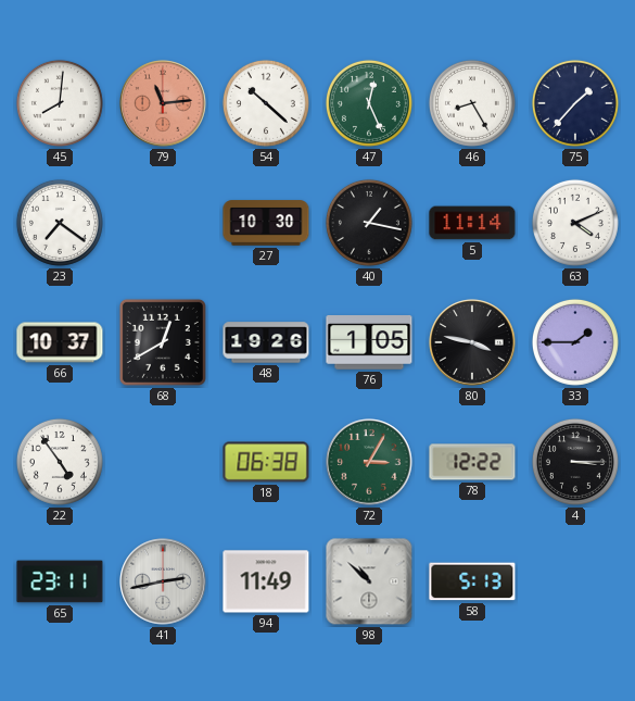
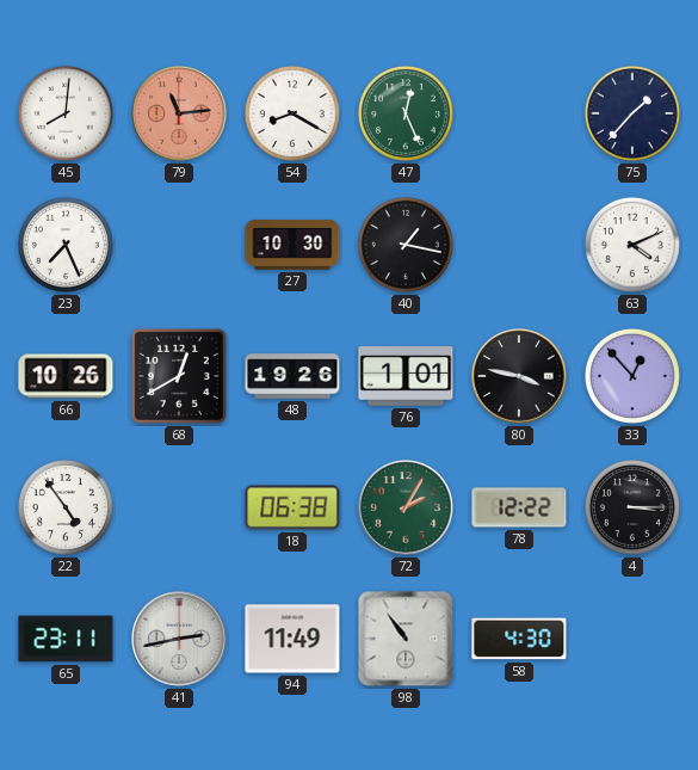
54: 10:22 -> 8:20 (292, 113)
46: 8:25 -> none (472, 103)
23: 7:21 -> 7:26 (66, 245)
5: 11:14 -> none (472, 223)
66: 10:37 -> 10:26 (66, 376)
76: 1:05 -> 1:01 (406, 377)
33: 1:45 -> 12:53 (632, 376)
72: 3:05 -> 2:05 (406, 507)
98: 10:52 -> 10:54 (406, 639)
58: 5:13 -> 4:30 (519, 639)
